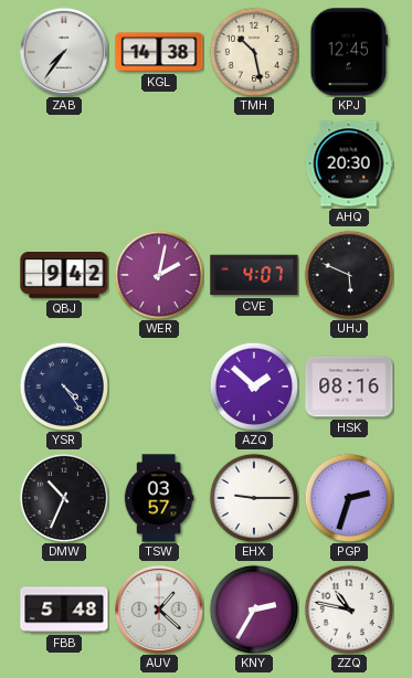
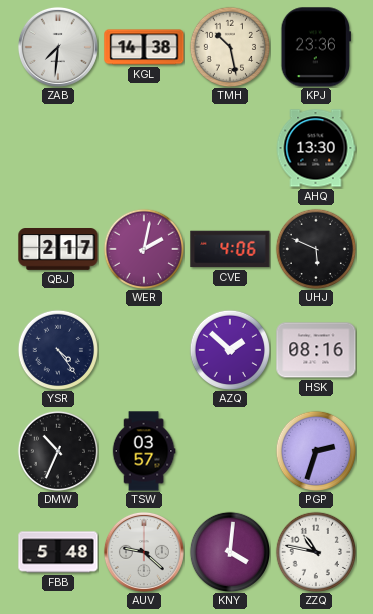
ZAB: 7:36 -> 7:31 (58, 47)
KPJ: 12:45 -> 23:36 (315, 47)
AHQ: 20:30 -> 13:30 (316, 148)
QBJ: 9:42 -> 2:17 (58, 249)
CVE: 4:07 -> 4:06 (230, 249)
EHX: 9:15 -> none (253, 497)
AUV: 1:22 -> 9:22 (144, 552)
KNY: 2:35 -> 4:01 (229, 551)
